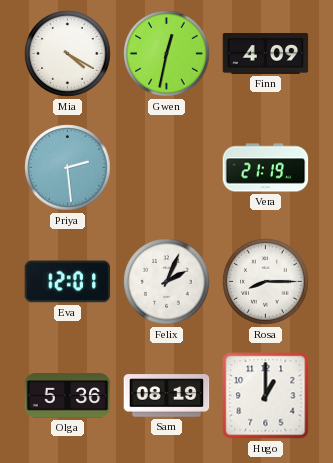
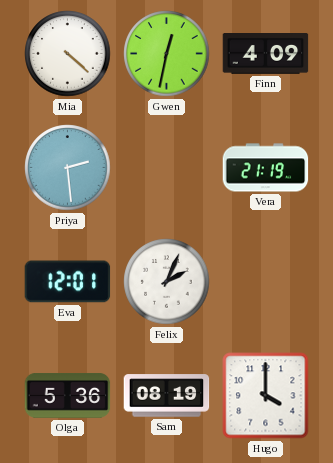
Mia: 4:20 -> 4:22 (68, 54)
Rosa: 8:15 -> none (266, 282)
Hugo: 1:00 -> 4:00 (266, 396)
